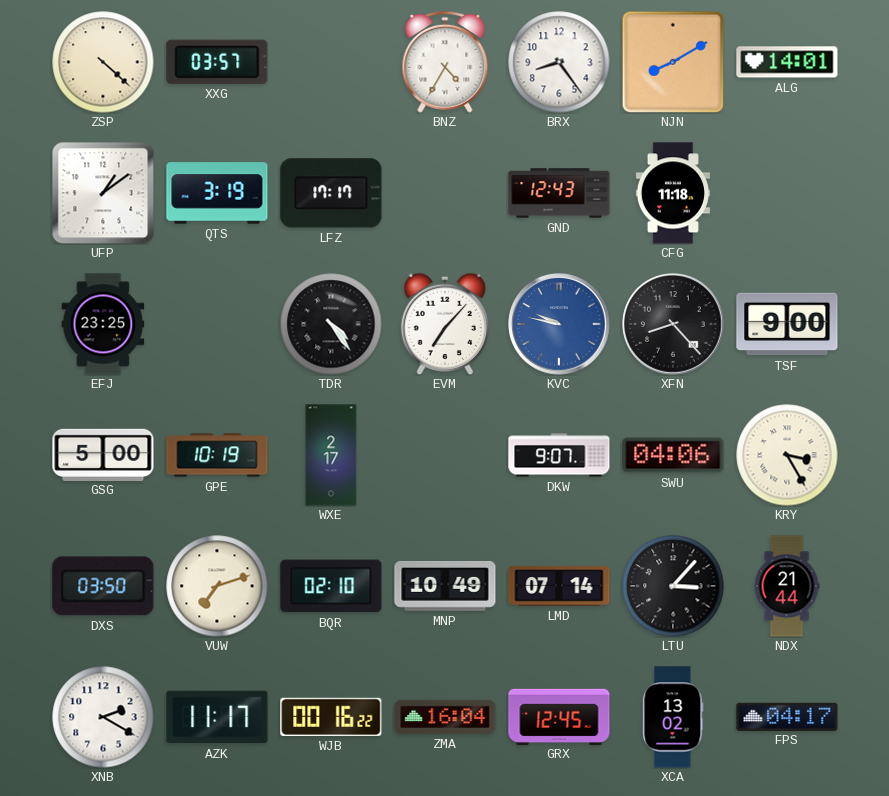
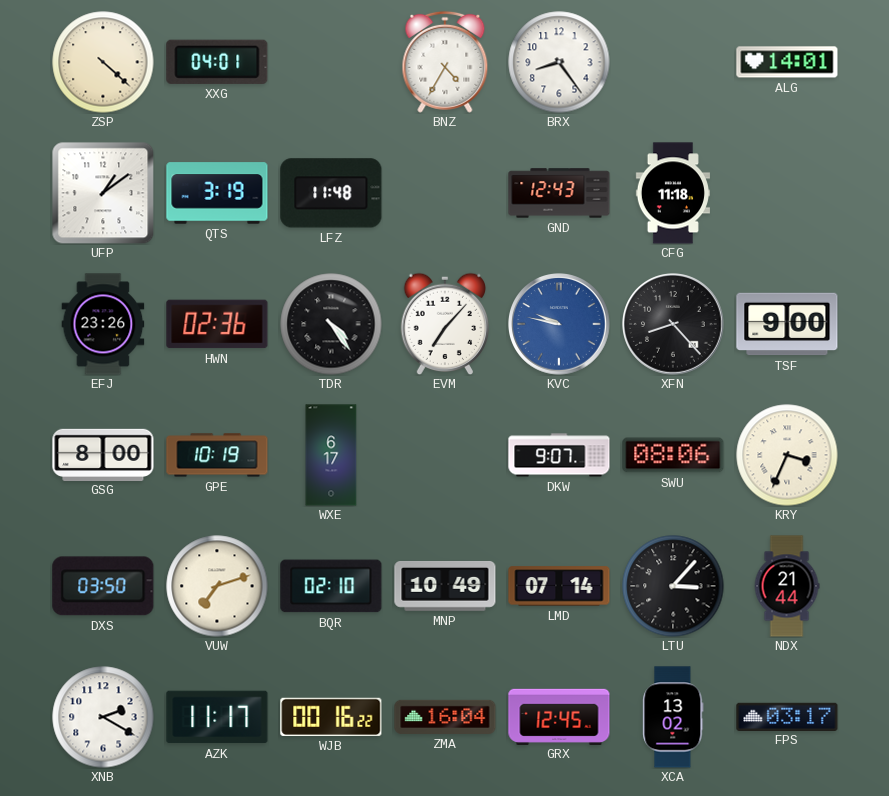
XXG: 03:57 -> 04:01 (217, 62)
NJN: 8:10 -> none (673, 62)
LFZ: 17:17 -> 11:48 (331, 193)
EFJ: 23:25 -> 23:26 (103, 324)
HWN: none -> 02:36 (217, 324)
GSG: 5:00 -> 8:00 (103, 454)
WXE: 2:17 -> 6:17 (331, 455)
SWU: 04:06 -> 08:06 (673, 455)
KRY: 3:25 -> 3:34 (787, 455)
FPS: 04:17 -> 03:17 (787, 716)
